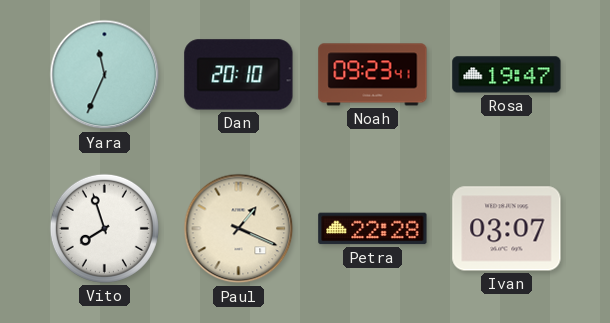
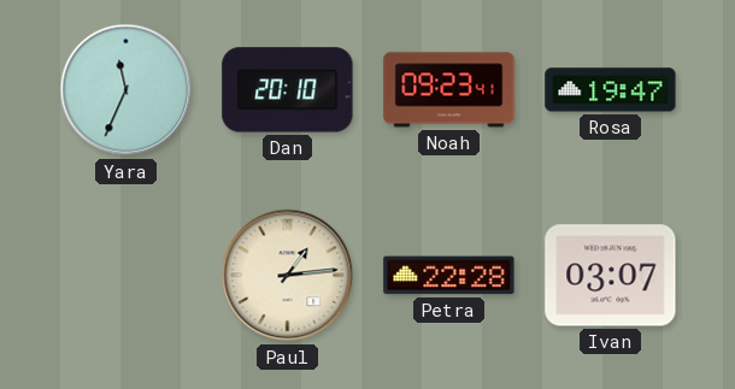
Vito: 7:57 -> none (104, 228)
Paul: 1:19 -> 1:14 (288, 276)
